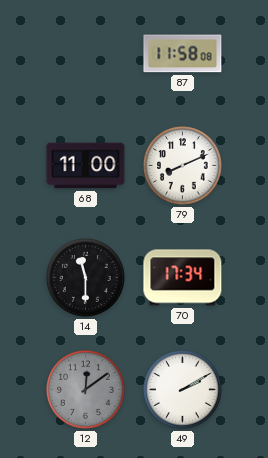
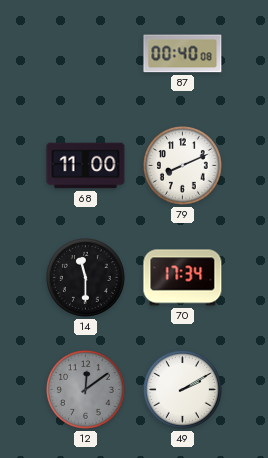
87: 11:58 -> 00:40 (183, 54)
